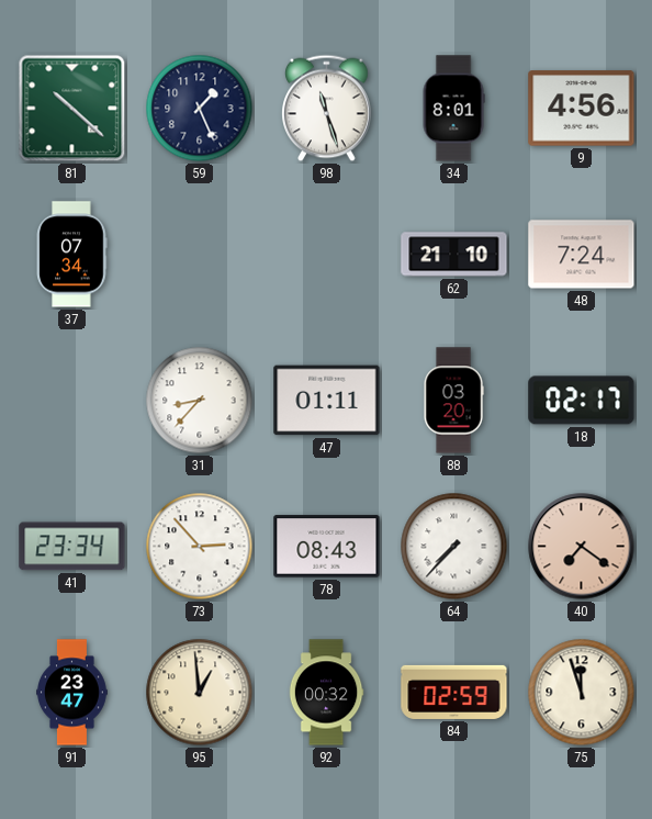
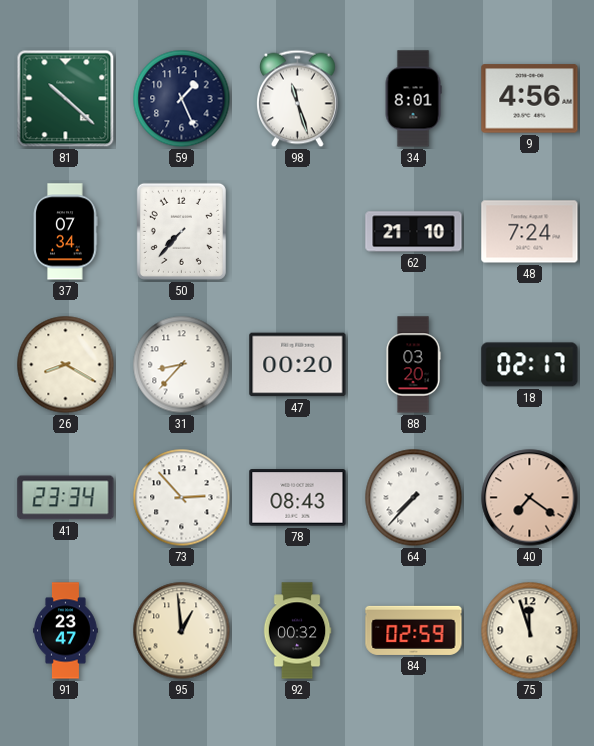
50: none -> 7:37 (181, 231)
26: none -> 8:20 (66, 365)
47: 01:11 -> 00:20 (298, 365)
